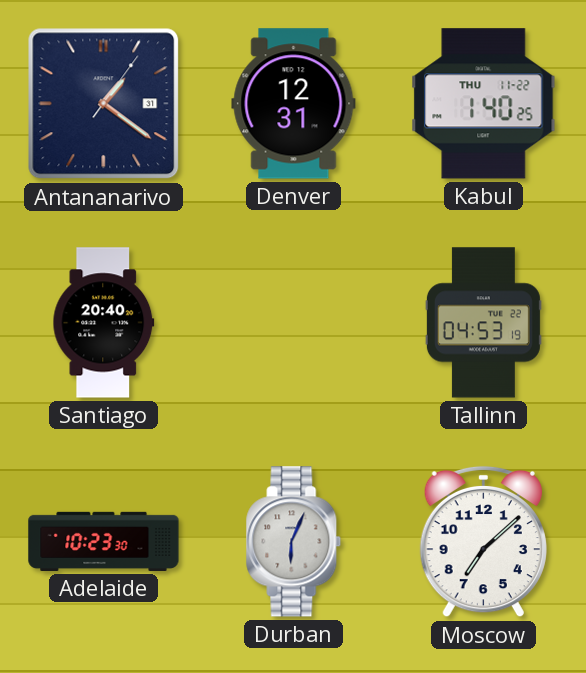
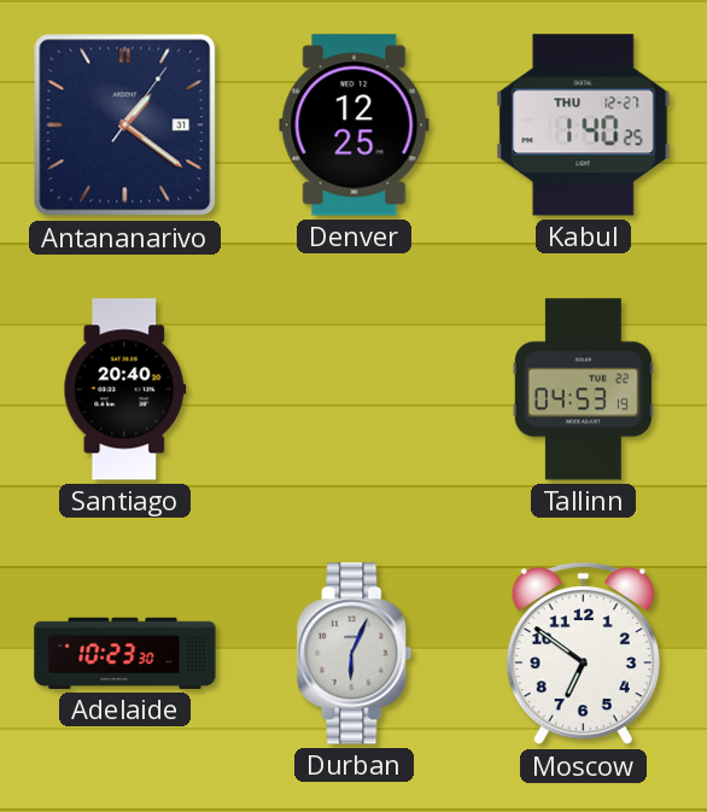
Denver: 12:31 -> 12:25 (355, 125)
Kabul date: THU 11-22 -> THU 12-27 (584, 125)
Moscow: 7:08 -> 6:51 (583, 654)
